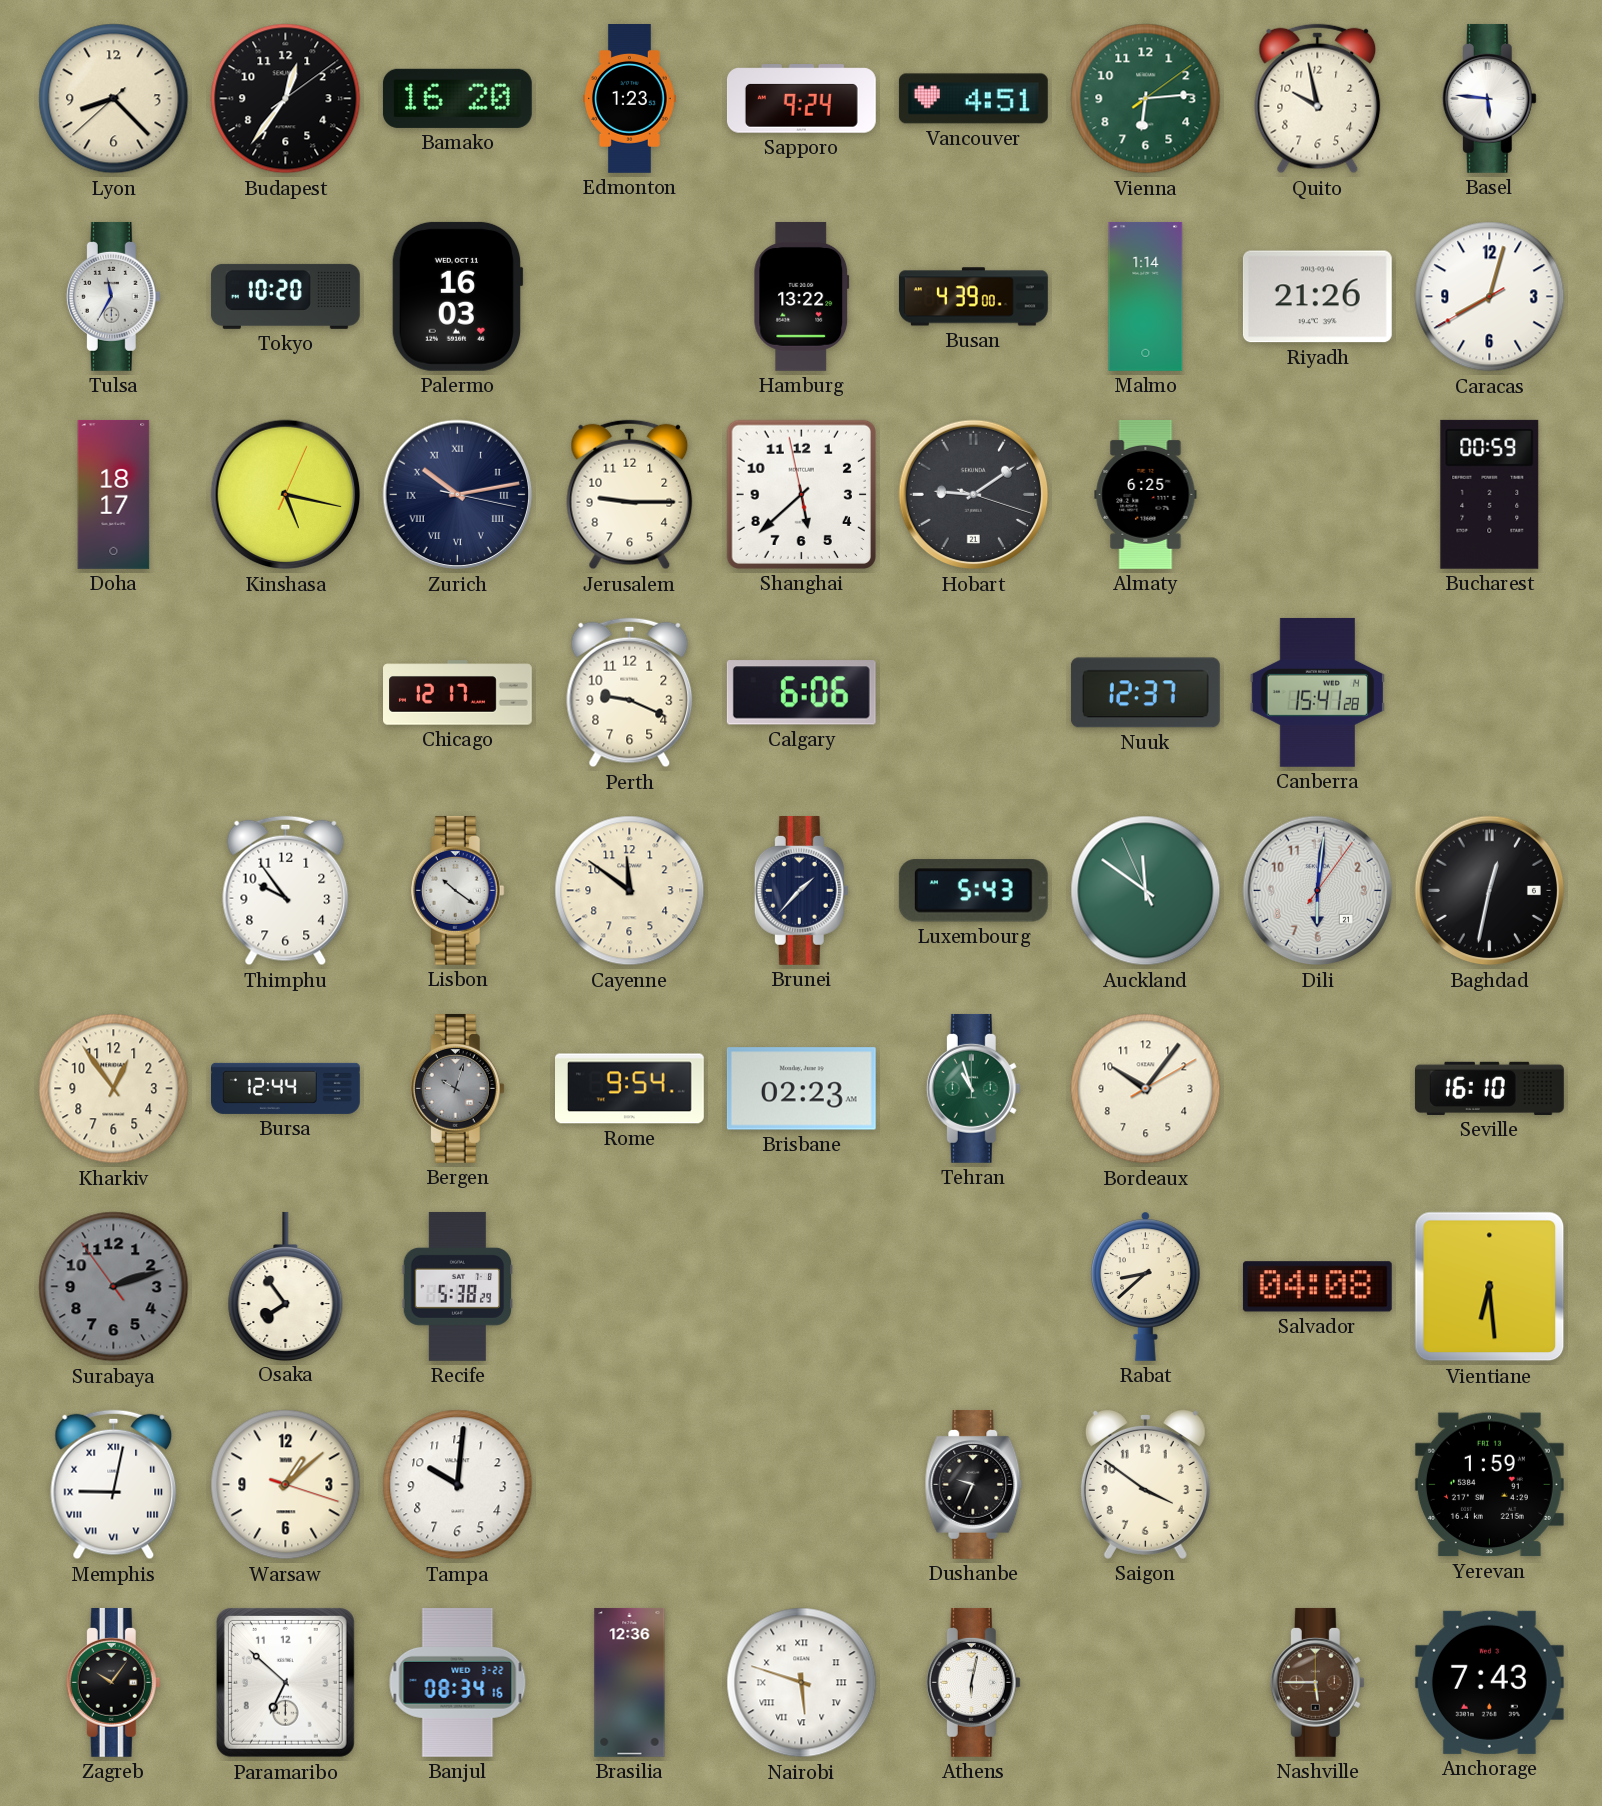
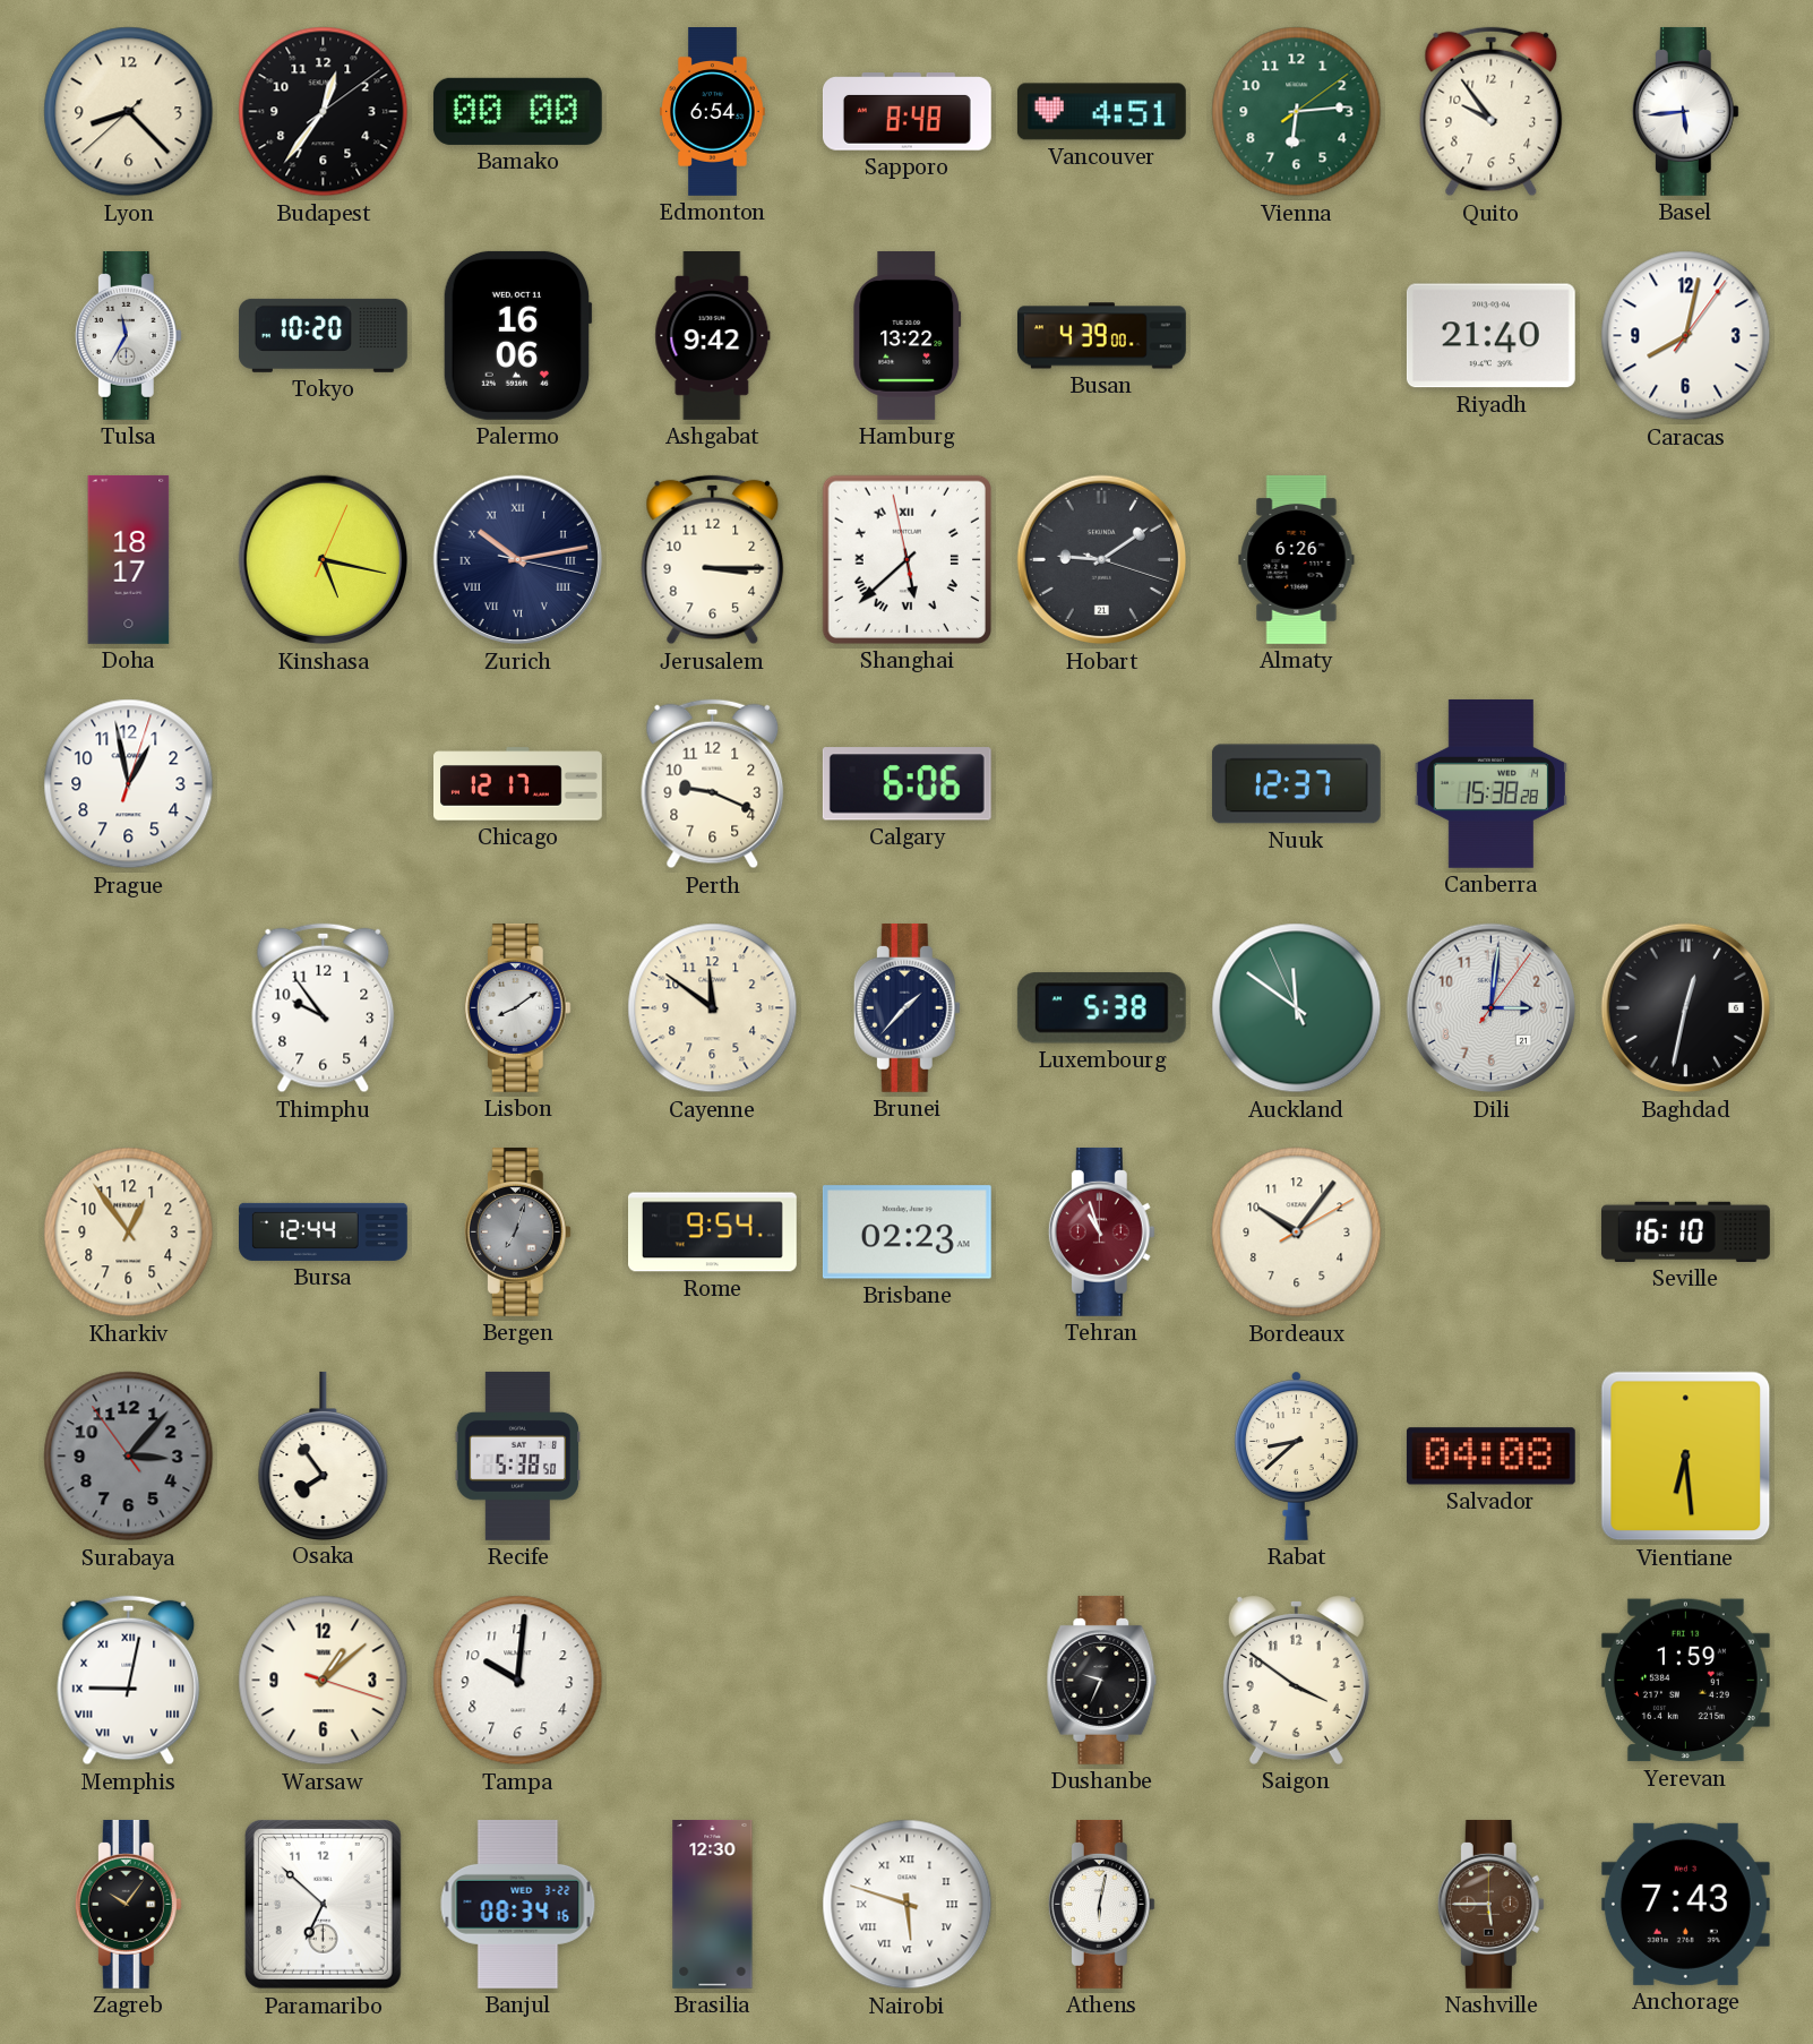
Bamako: 16:20 -> 00:00 (517, 111)
Edmonton: 1:23 -> 6:54 (713, 112)
Sapporo: 9:24 -> 8:48 (906, 112)
Quito: 9:58 -> 9:54 (1492, 112)
Basel: 5:46 -> 5:44 (1685, 111)
Palermo: 16:03 -> 16:06 (517, 335)
Ashgabat: none -> 9:42 (713, 336)
Malmo: 1:14 -> none (1146, 296)
Riyadh: 21:26 -> 21:40 (1490, 336)
Caracas: 8:02:40 -> 8:02:06 (1686, 336)
Jerusalem: 9:15 -> 3:15 (713, 560)
Shanghai numerals: Arabic -> Roman (906, 559)
Almaty: 6:25 -> 6:26 (1297, 559)
Bucharest: 00:59 -> none (1490, 494)
Prague: none -> 12:58 (129, 784)
Canberra: 15:41 -> 15:38 (1490, 783)
Lisbon: 10:21 -> 8:09 (517, 1007)
Luxembourg: 5:43 -> 5:38 (1101, 1008)
Dili: 6:01 -> 3:01 (1492, 1008)
Bergen: 10:03 -> 7:03 (517, 1231)
Tehran dial: green -> burgundy (1101, 1231)
Surabaya: 2:11 -> 3:06 (129, 1457)
Recife: 5:38:29 -> 5:38:50 (517, 1455)
Brasilia: 12:36 -> 12:30 (713, 1905)
